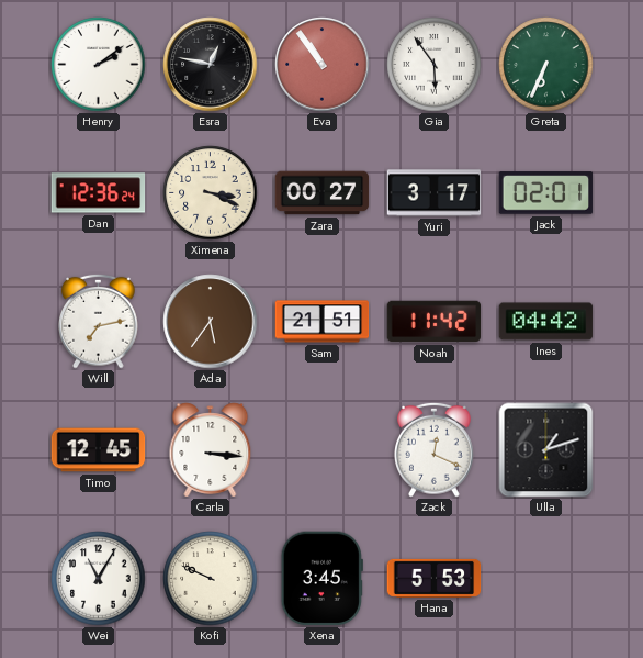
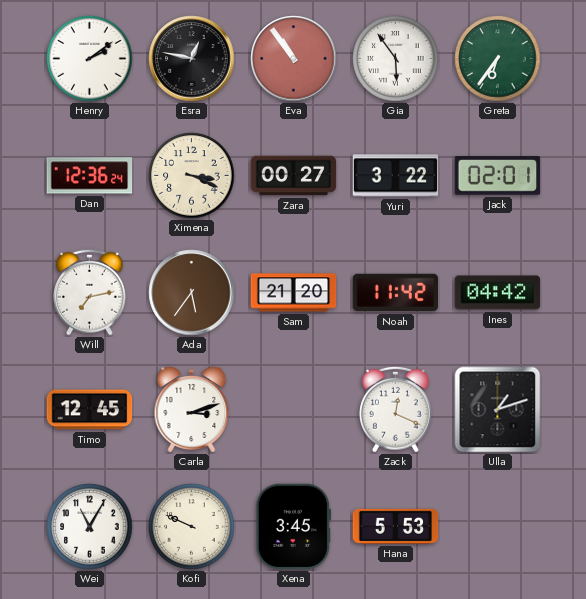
Greta: 6:34 -> 6:36 (498, 59)
Yuri: 3:17 -> 3:22 (396, 176)
Sam: 21:51 -> 21:20 (294, 293)
Carla: 3:16 -> 3:12 (192, 410)
